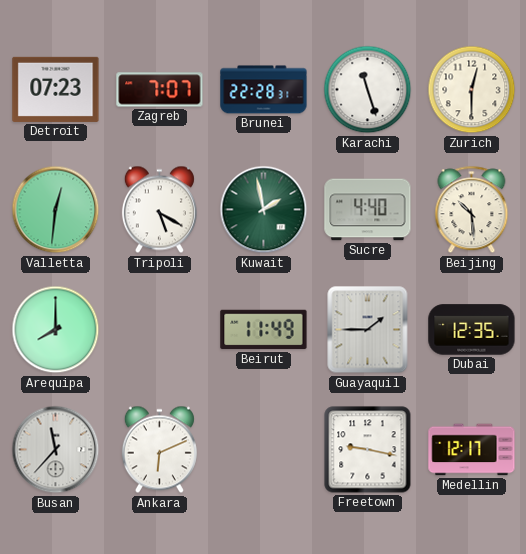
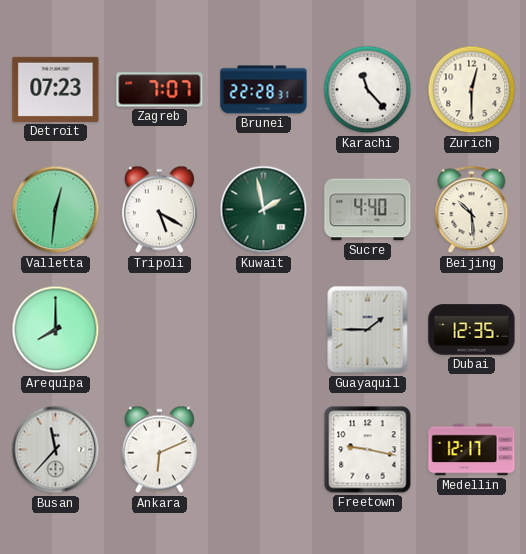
Karachi: 11:27 -> 11:23 (368, 90)
Beirut: 11:49 -> none (264, 330)
